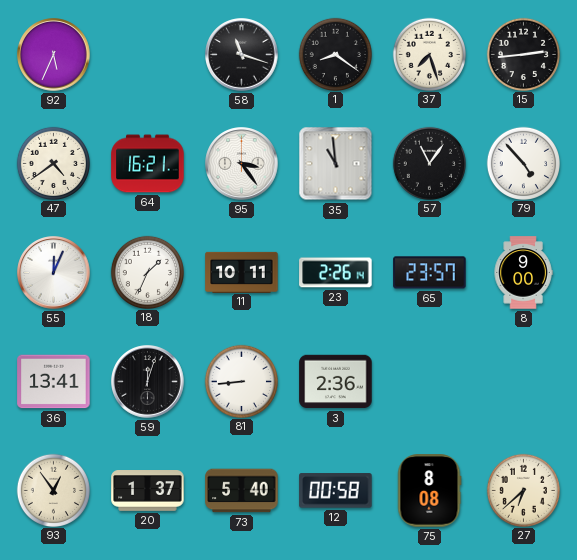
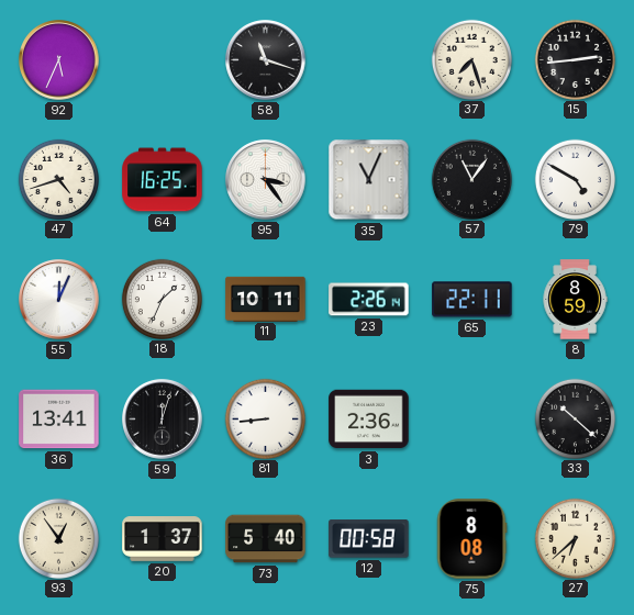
1: 8:21 -> none (335, 54)
47: 4:39 -> 4:42 (58, 179)
64: 16:21 -> 16:25 (163, 180)
35: 10:59 -> 11:04 (369, 180)
79: 4:53 -> 4:50 (575, 179)
65: 23:57 -> 22:11 (472, 300)
8: 9:00 -> 8:59 (575, 300)
33: none -> 10:22 (575, 418)
